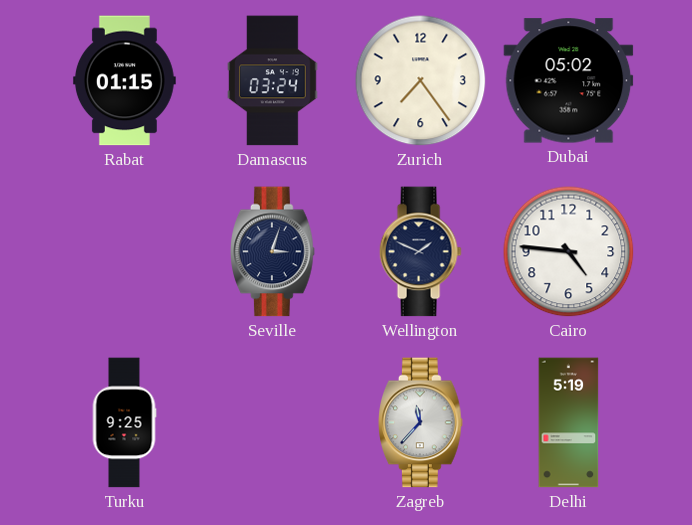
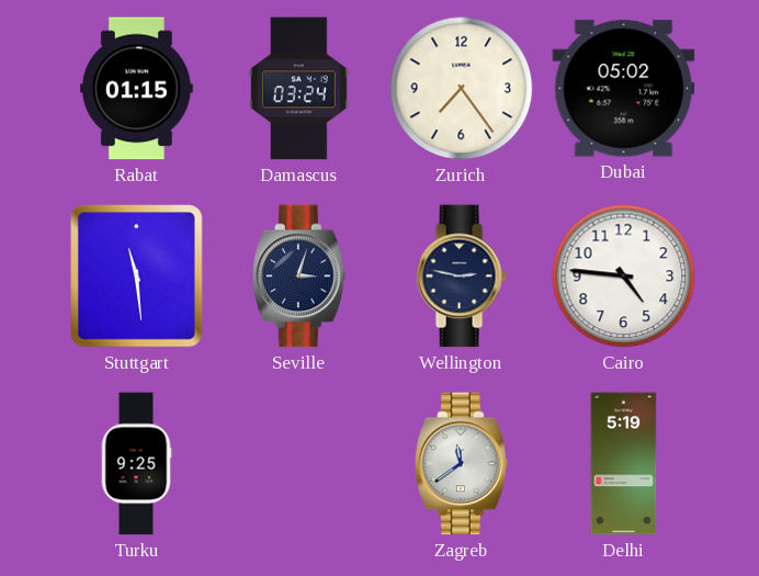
Stuttgart: none -> 11:29 (137, 276)
Wellington: 1:49 -> 2:47 (461, 276)
Zagreb: 11:37 -> 11:39 (462, 464)
